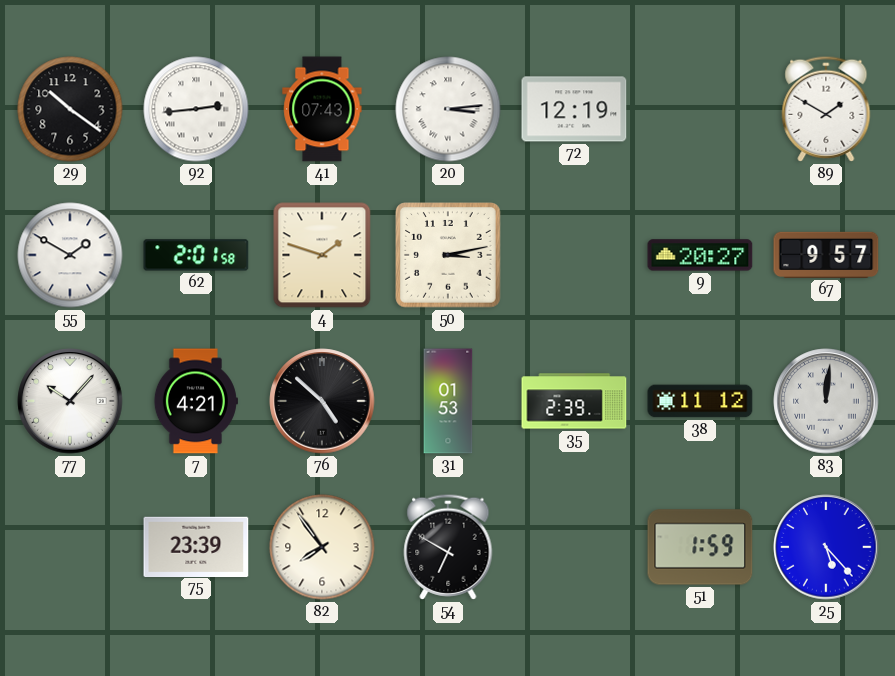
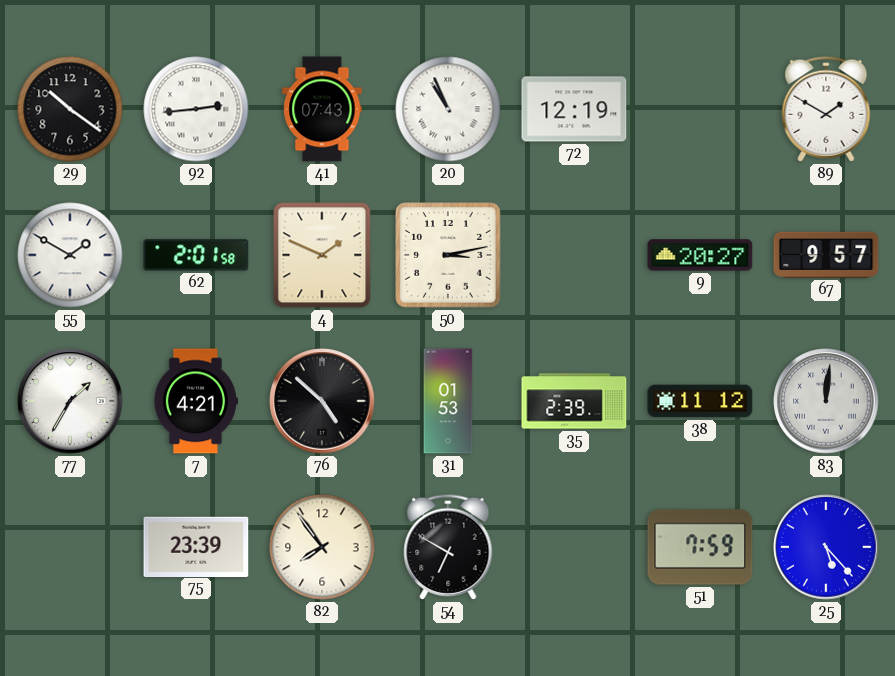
20: 3:14 -> 10:56 (448, 109)
4: 1:48 -> 1:49 (322, 255)
77: 10:07 -> 1:35 (70, 401)
51: 1:59 -> 7:59 (700, 547)
